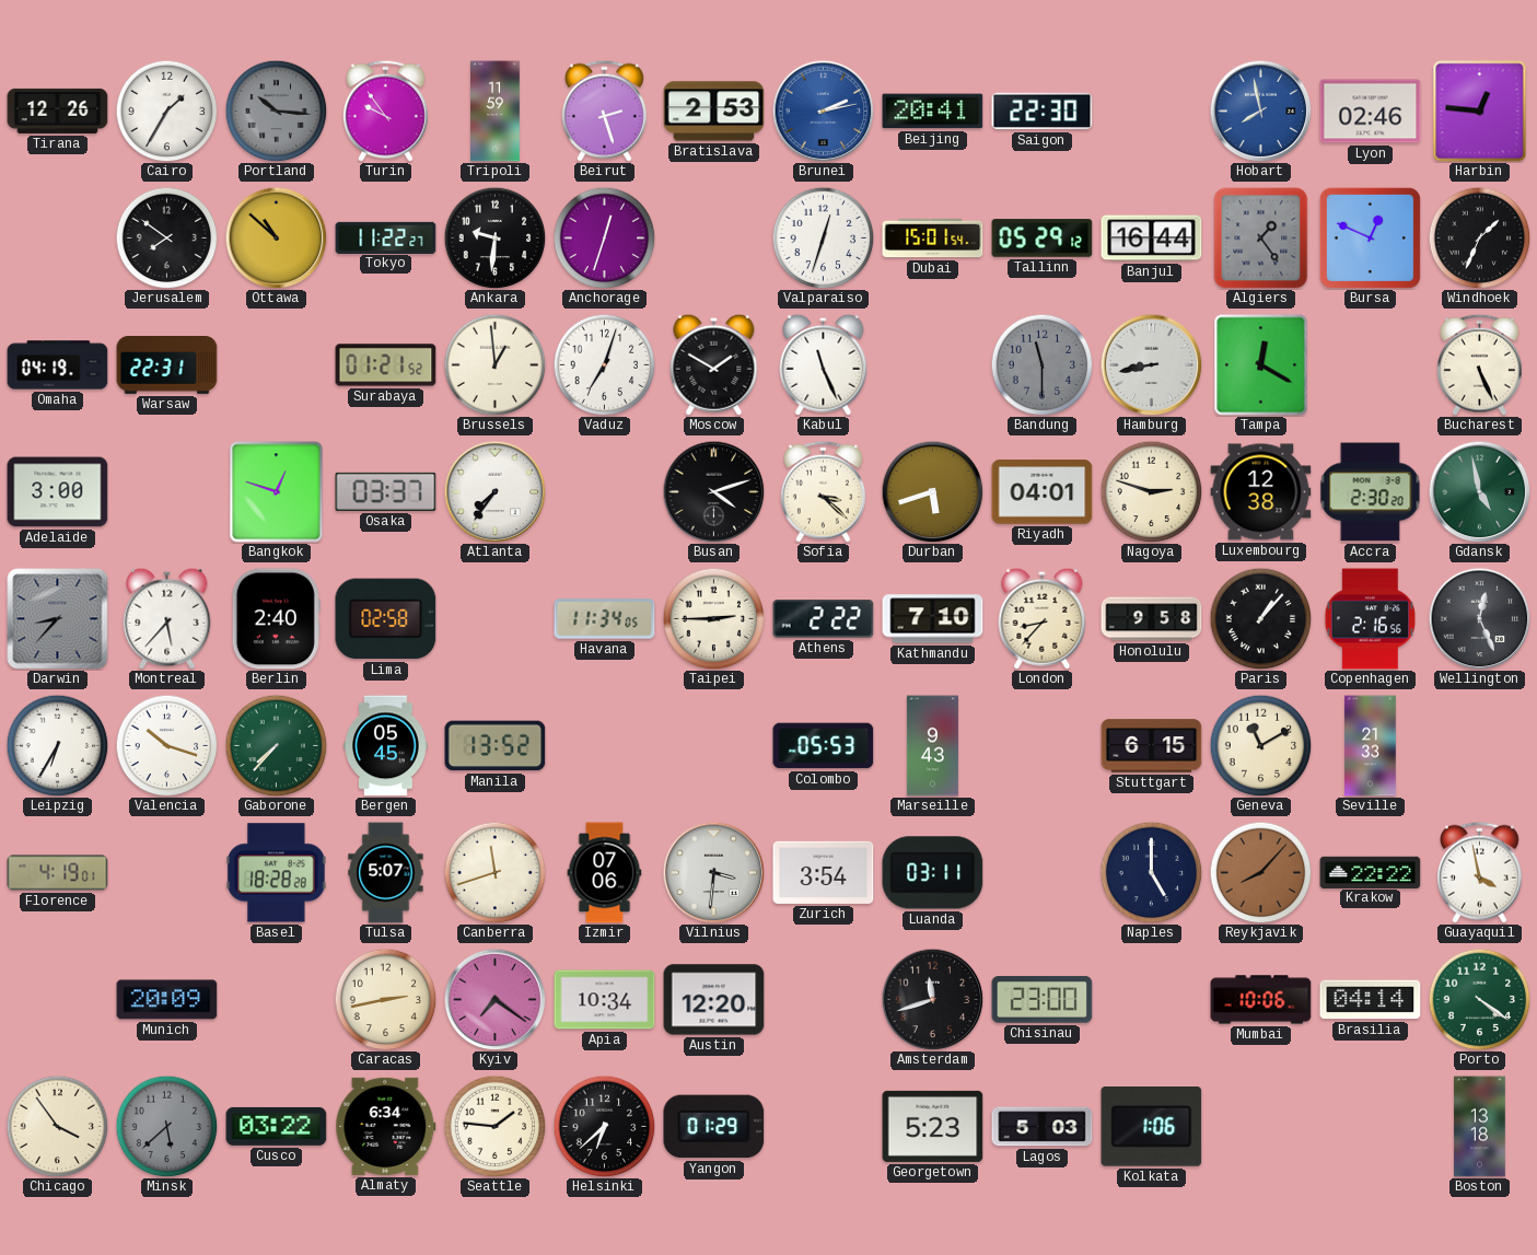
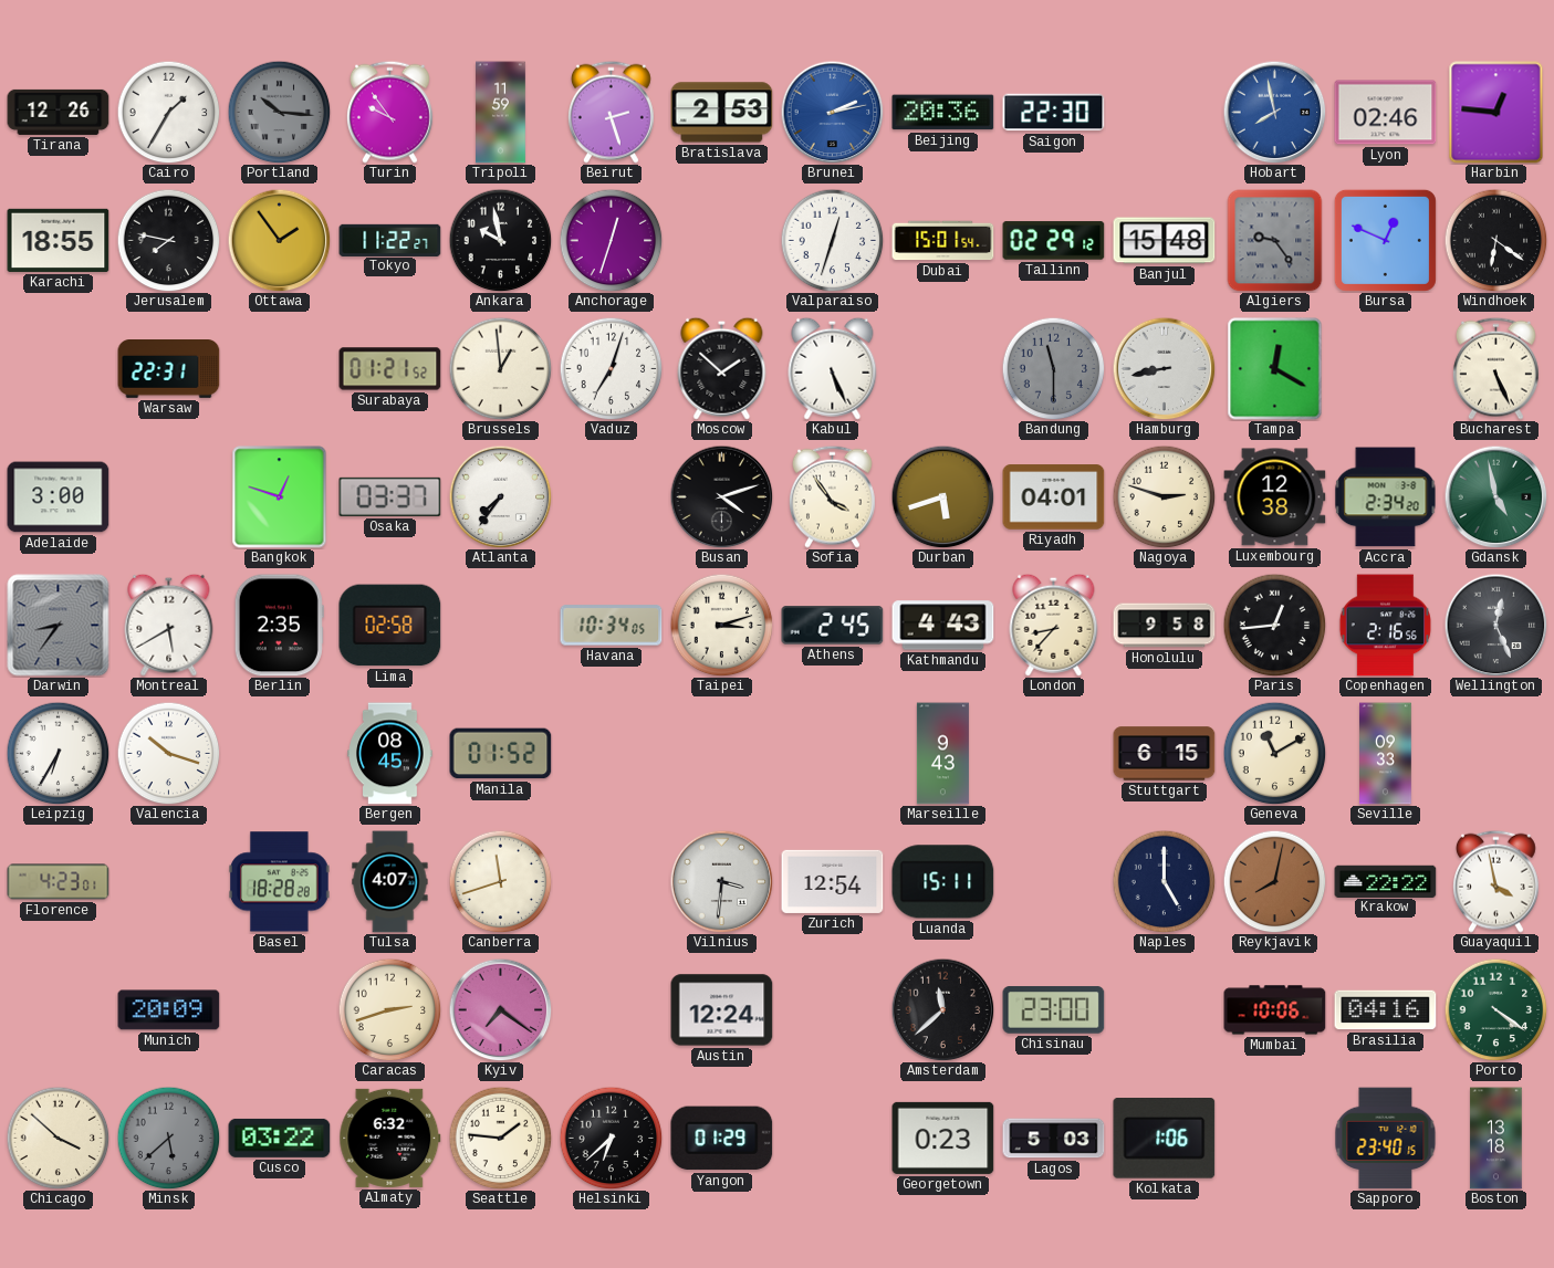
Beijing: 20:41 -> 20:36 (943, 113)
Karachi: none -> 18:55 (59, 240)
Jerusalem: 7:51 -> 7:47 (168, 240)
Ottawa: 10:52 -> 1:54 (279, 240)
Ankara: 9:31 -> 9:58 (500, 240)
Tallinn: 05:29 -> 02:29 (1054, 241)
Banjul: 16:44 -> 15:48 (1165, 241)
Algiers: 1:24 -> 9:24 (1275, 241)
Windhoek: 1:34 -> 6:21 (1495, 240)
Omaha: 04:19 -> none (58, 365)
Moscow: 1:50 -> 1:52 (722, 368)
Kabul: 11:26 -> 5:26 (833, 368)
Sofia: 3:22 -> 3:54 (832, 496)
Accra: 2:30 -> 2:34 (1386, 497)
Darwin: 8:37 -> 8:36 (59, 626)
Montreal: 5:37 -> 5:40 (169, 625)
Berlin: 2:40 -> 2:35 (279, 626)
Havana: 11:34 -> 10:34 (612, 626)
Taipei: 2:45 -> 3:12 (721, 625)
Athens: 2:22 -> 2:45 (833, 626)
Kathmandu: 7:10 -> 4:43 (943, 626)
Paris: 1:07 -> 12:44 (1274, 625)
Gaborone: 7:37 -> none (276, 745)
Bergen: 05:45 -> 08:45 (390, 754)
Manila: 13:52 -> 01:52 (501, 754)
Colombo: 05:53 -> none (824, 746)
Seville: 21:33 -> 09:33 (1386, 754)
Florence: 4:19 -> 4:23 (59, 882)
Tulsa: 5:07 -> 4:07 (390, 882)
Izmir: 07:06 -> none (605, 873)
Zurich: 3:54 -> 12:54 (833, 881)
Luanda: 03:11 -> 15:11 (943, 882)
Reykjavik: 8:07 -> 8:02 (1274, 881)
Caracas: 2:43 -> 2:42 (389, 1009)
Apia: 10:34 -> none (605, 1000)
Austin: 12:20 -> 12:24 (722, 1010)
Amsterdam: 11:42 -> 11:38 (942, 1009)
Brasilia: 04:14 -> 04:16 (1386, 1010)
Chicago: 3:54 -> 3:52 (58, 1138)
Almaty: 6:34 -> 6:32 (390, 1138)
Georgetown: 5:23 -> 0:23 (943, 1138)
Sapporo: none -> 23:40 (1386, 1139)
